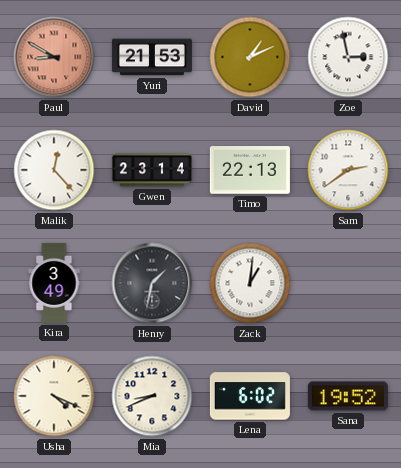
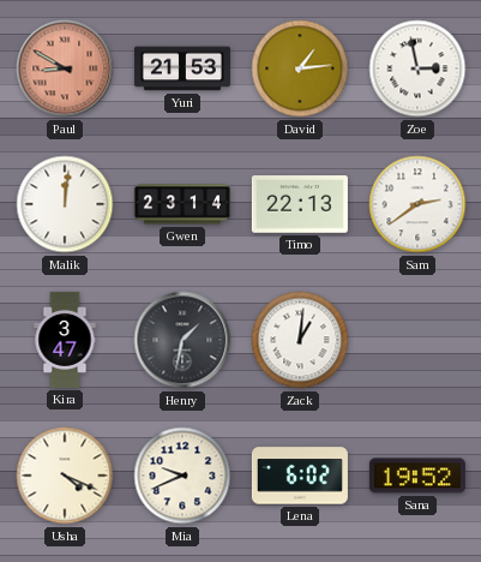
David: 1:11 -> 1:14 (300, 68)
Malik: 12:23 -> 12:01 (65, 204)
Kira: 3:49 -> 3:47 (65, 340)
Mia: 8:41 -> 9:41 (182, 476)
